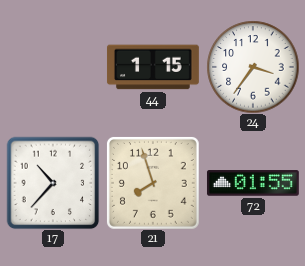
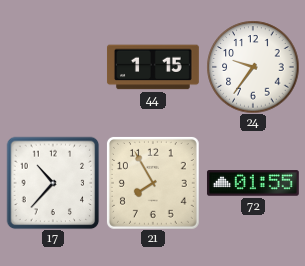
24: 3:36 -> 9:36 (253, 67)
21: 7:57 -> 7:55 (153, 183)
